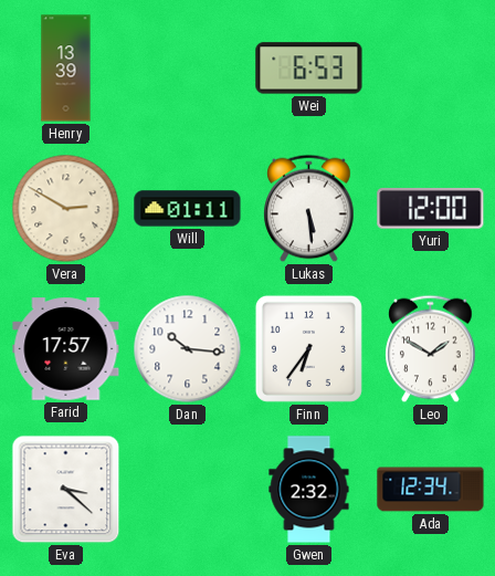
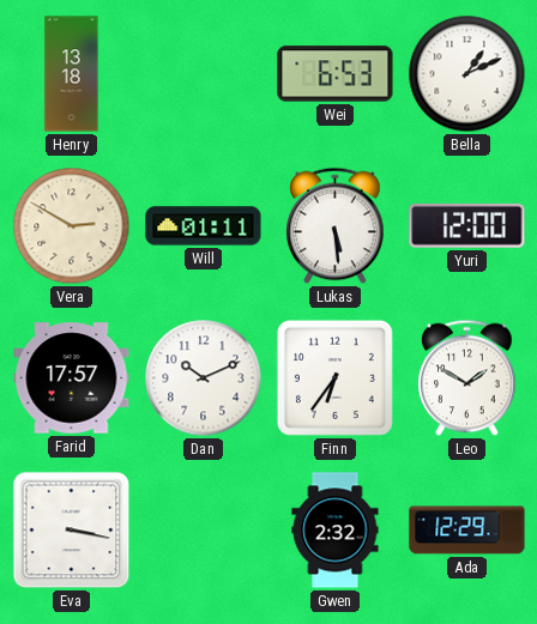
Henry: 13:39 -> 13:18 (72, 74)
Bella: none -> 1:11 (467, 74)
Dan: 10:16 -> 10:11 (204, 378)
Eva: 3:22 -> 3:17 (72, 531)
Ada: 12:34 -> 12:29 (467, 531)
